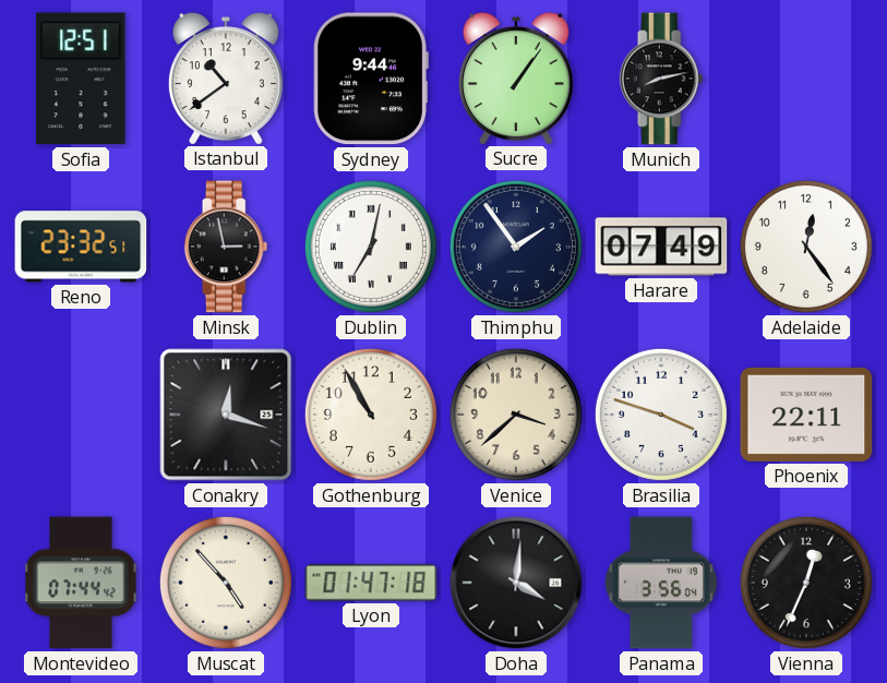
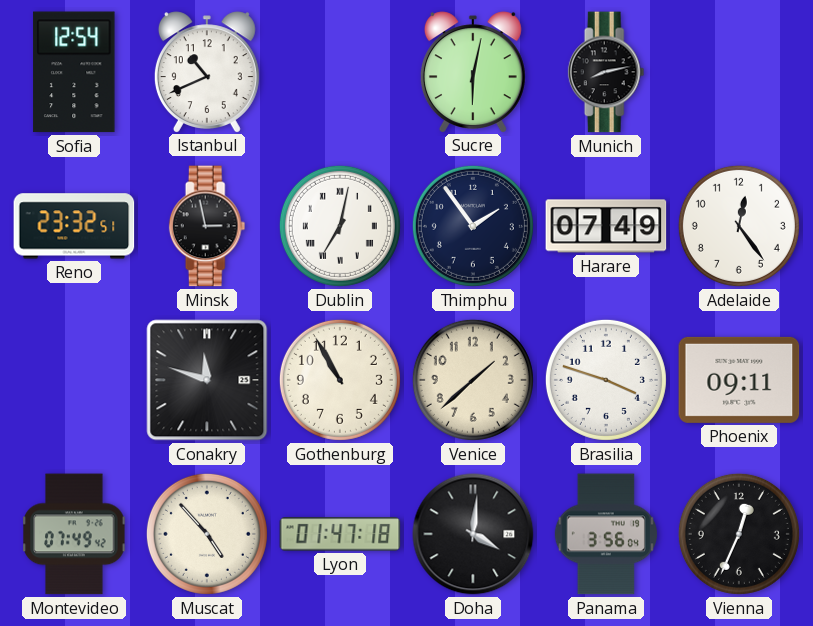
Sofia: 12:51 -> 12:54 (74, 72)
Istanbul: 10:39 -> 10:41 (207, 72)
Sydney: 9:44 -> none (371, 79)
Sucre: 1:06 -> 6:02 (473, 72)
Conakry: 12:18 -> 11:48 (207, 380)
Venice: 3:38 -> 1:38 (473, 380)
Phoenix: 22:11 -> 09:11 (739, 380)
Montevideo: 07:44 -> 07:49 (74, 534)
